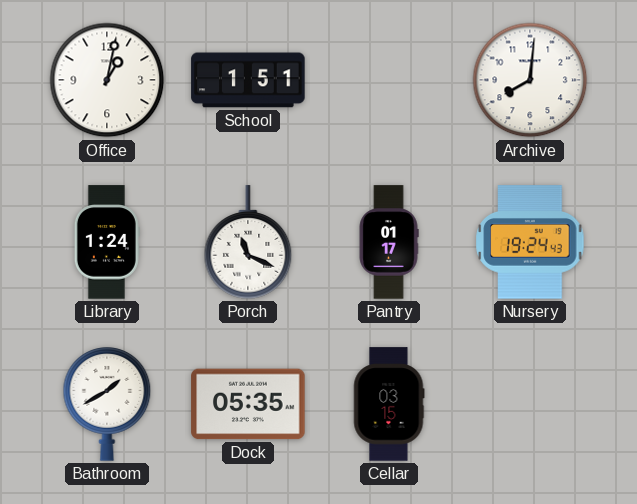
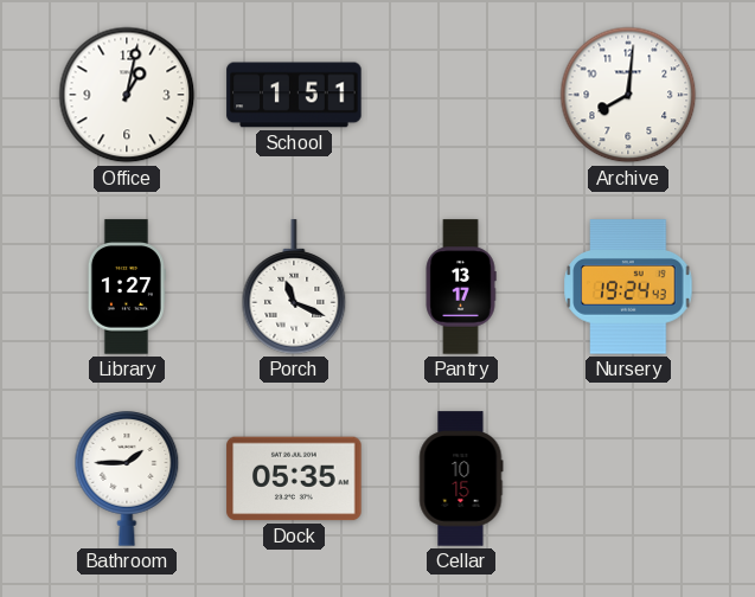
Library: 1:24 -> 1:27 (127, 287)
Pantry: 01:17 -> 13:17 (461, 287)
Bathroom: 1:40 -> 1:45 (127, 480)
Cellar: 03:15 -> 10:15 (461, 479)
